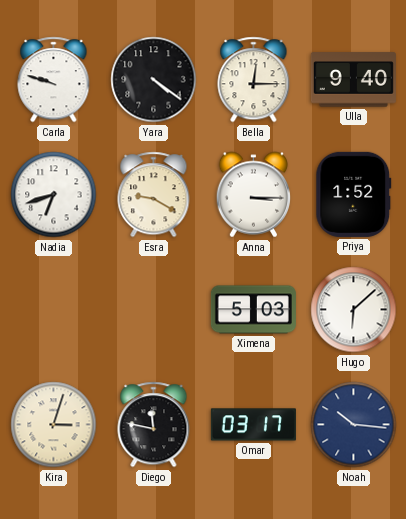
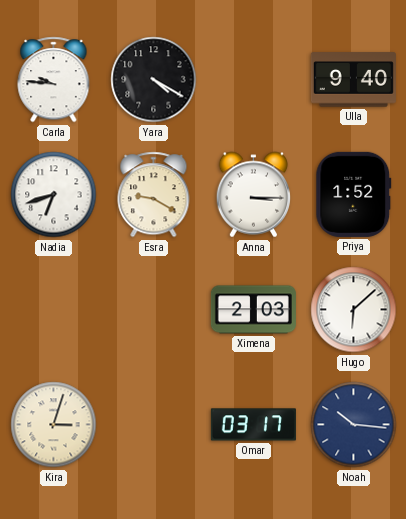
Carla: 9:48 -> 9:46 (54, 80)
Yara: 4:21 -> 4:20 (154, 80)
Bella: 12:15 -> none (254, 80)
Ximena: 5:03 -> 2:03 (253, 310)
Diego: 11:47 -> none (154, 425)
